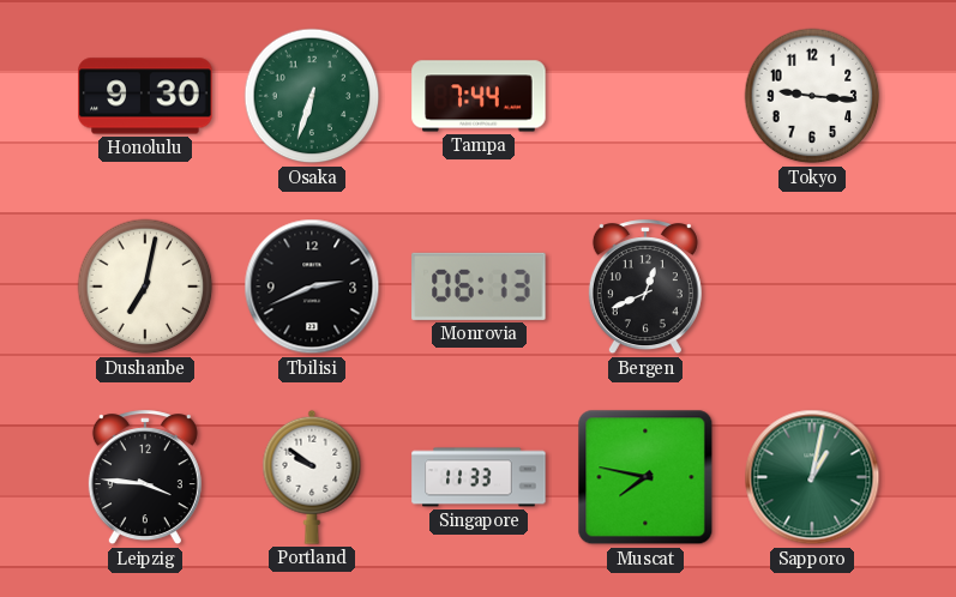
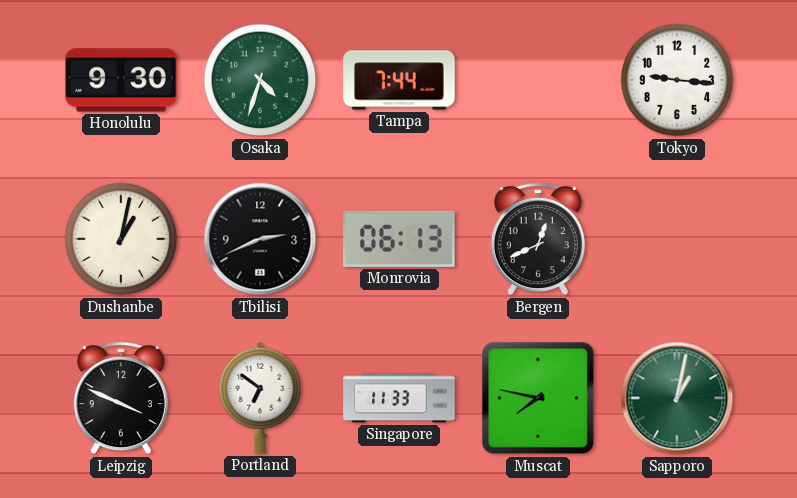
Osaka: 6:33 -> 4:33 (260, 80)
Dushanbe: 7:02 -> 1:02 (121, 239)
Leipzig: 3:46 -> 3:49 (121, 399)
Portland: 9:51 -> 6:51 (260, 398)
